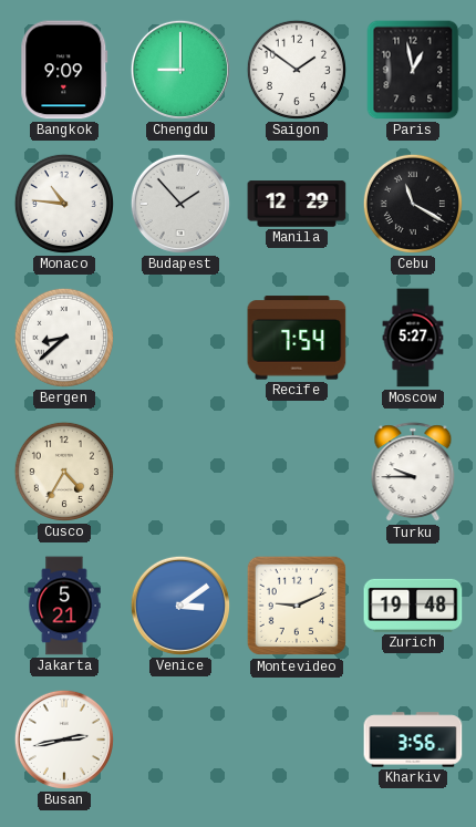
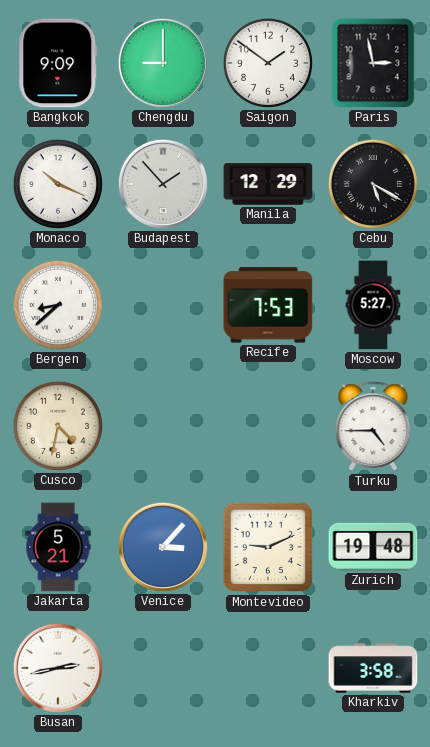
Paris: 12:58 -> 2:58 (373, 63)
Monaco: 10:46 -> 10:19 (58, 184)
Cebu: 11:20 -> 5:20 (373, 184)
Recife: 7:54 -> 7:53 (268, 305)
Cusco: 4:35 -> 4:32 (58, 426)
Turku: 9:45 -> 4:45 (373, 427)
Venice: 3:09 -> 3:07 (163, 547)
Kharkiv: 3:56 -> 3:58 (373, 668)
